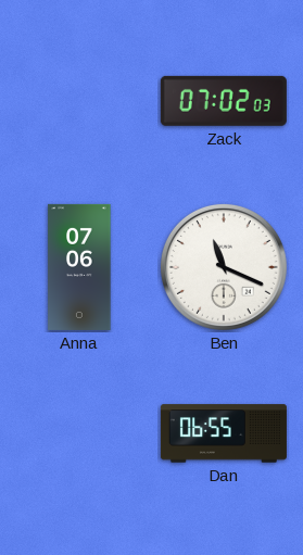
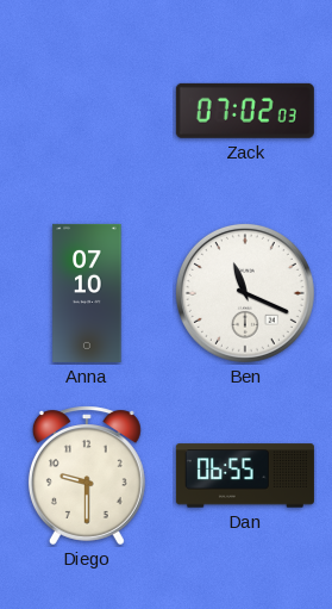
Anna: 07:06 -> 07:10 (87, 293)
Diego: none -> 9:30 (87, 476)
